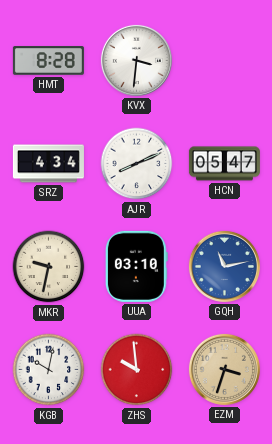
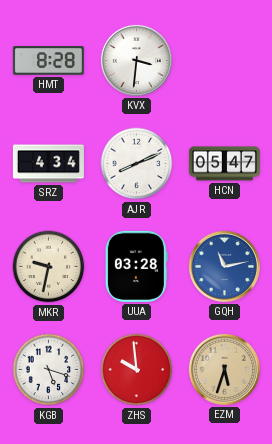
UUA: 03:10 -> 03:28 (136, 266)
KGB: 10:02 -> 5:18 (49, 370)
EZM: 3:33 -> 5:33 (224, 369)
